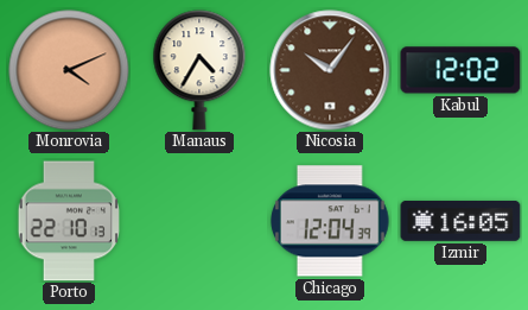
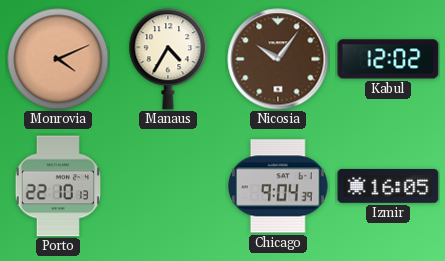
Chicago: 12:04 -> 9:04 (278, 186)
